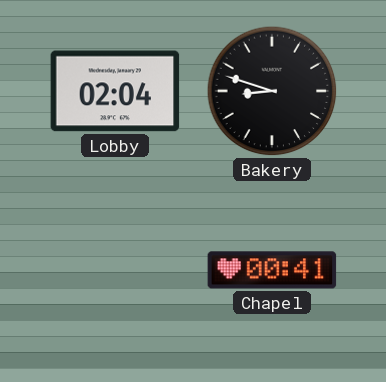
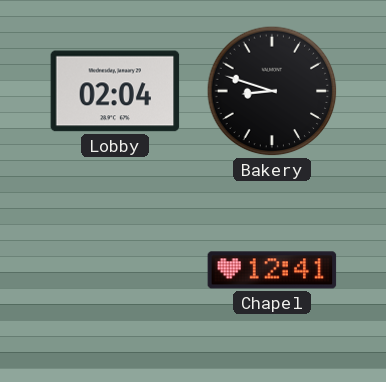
Chapel: 00:41 -> 12:41 (272, 270)
